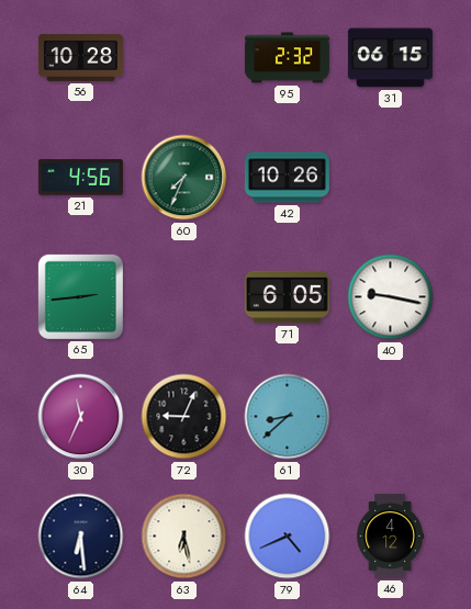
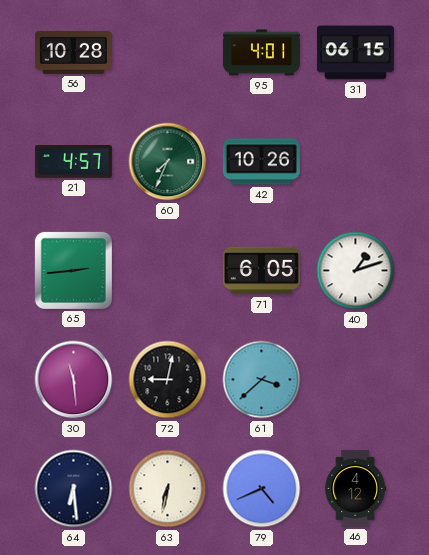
95: 2:32 -> 4:01 (261, 53)
21: 4:56 -> 4:57 (73, 162)
40: 9:17 -> 1:12 (356, 271)
30: 11:34 -> 11:29 (74, 380)
72: 9:04 -> 9:02 (168, 380)
61: 8:38 -> 3:38 (262, 380)
63: 6:28 -> 6:32 (168, 489)
